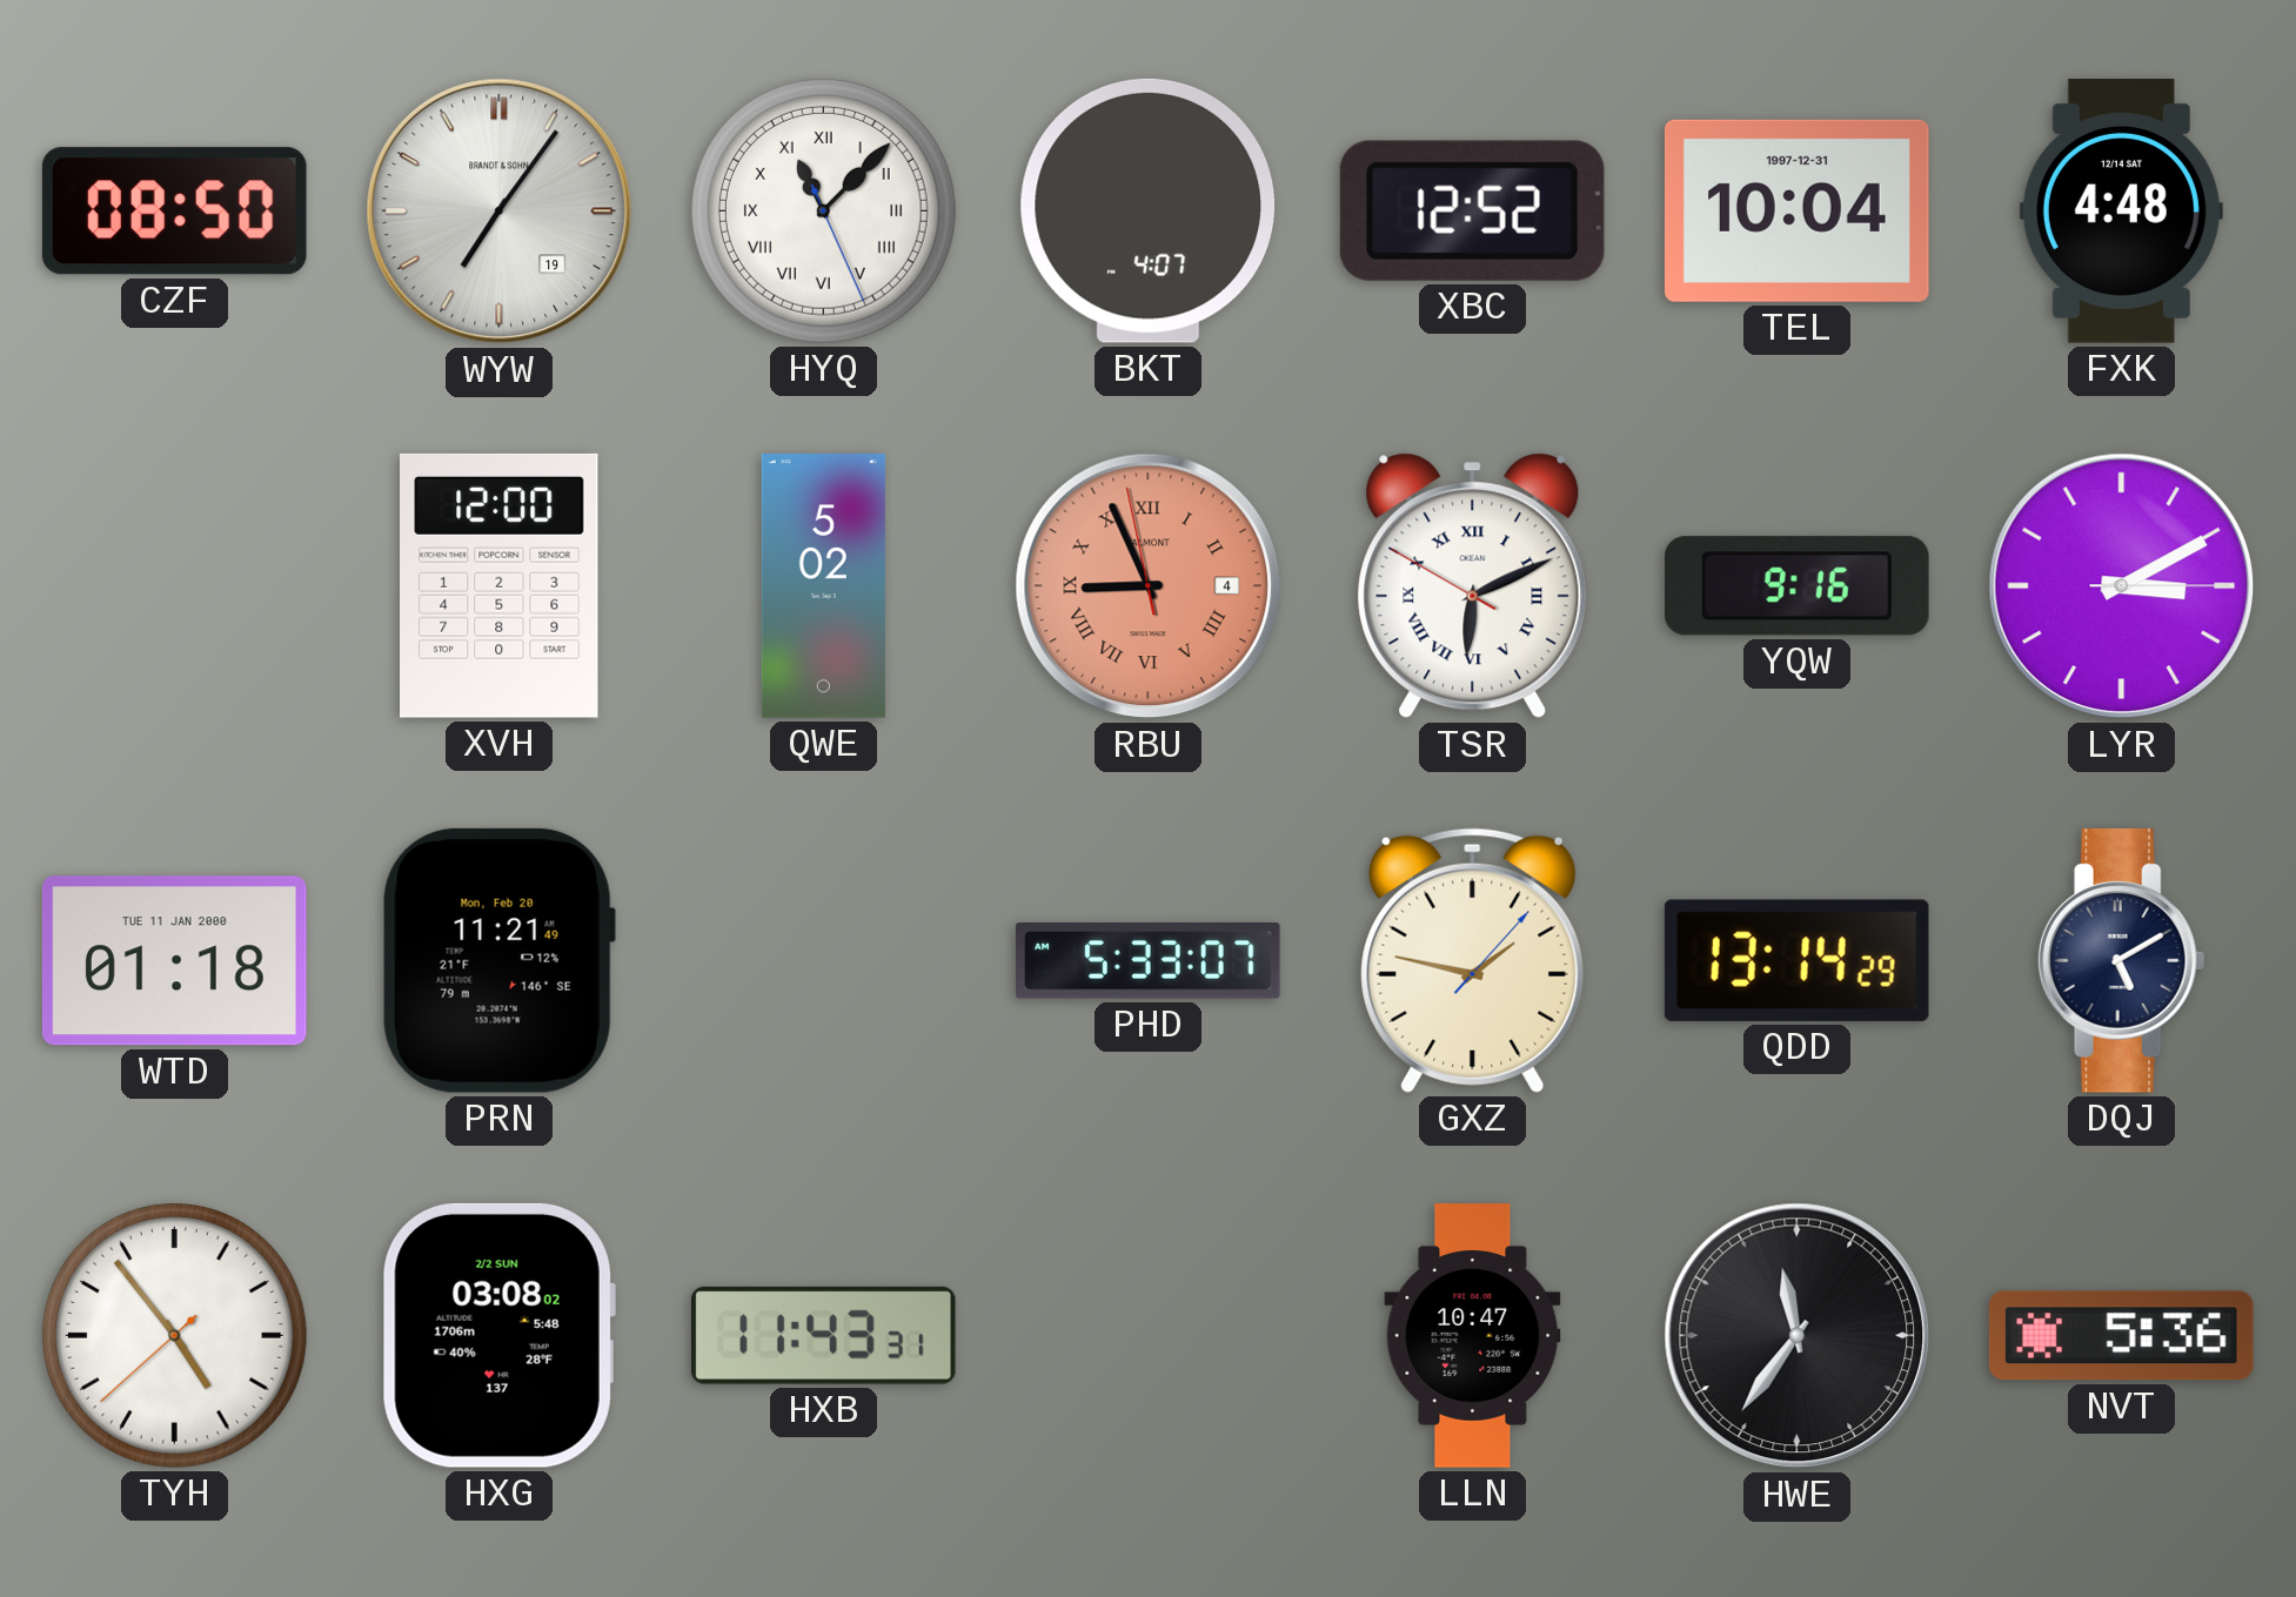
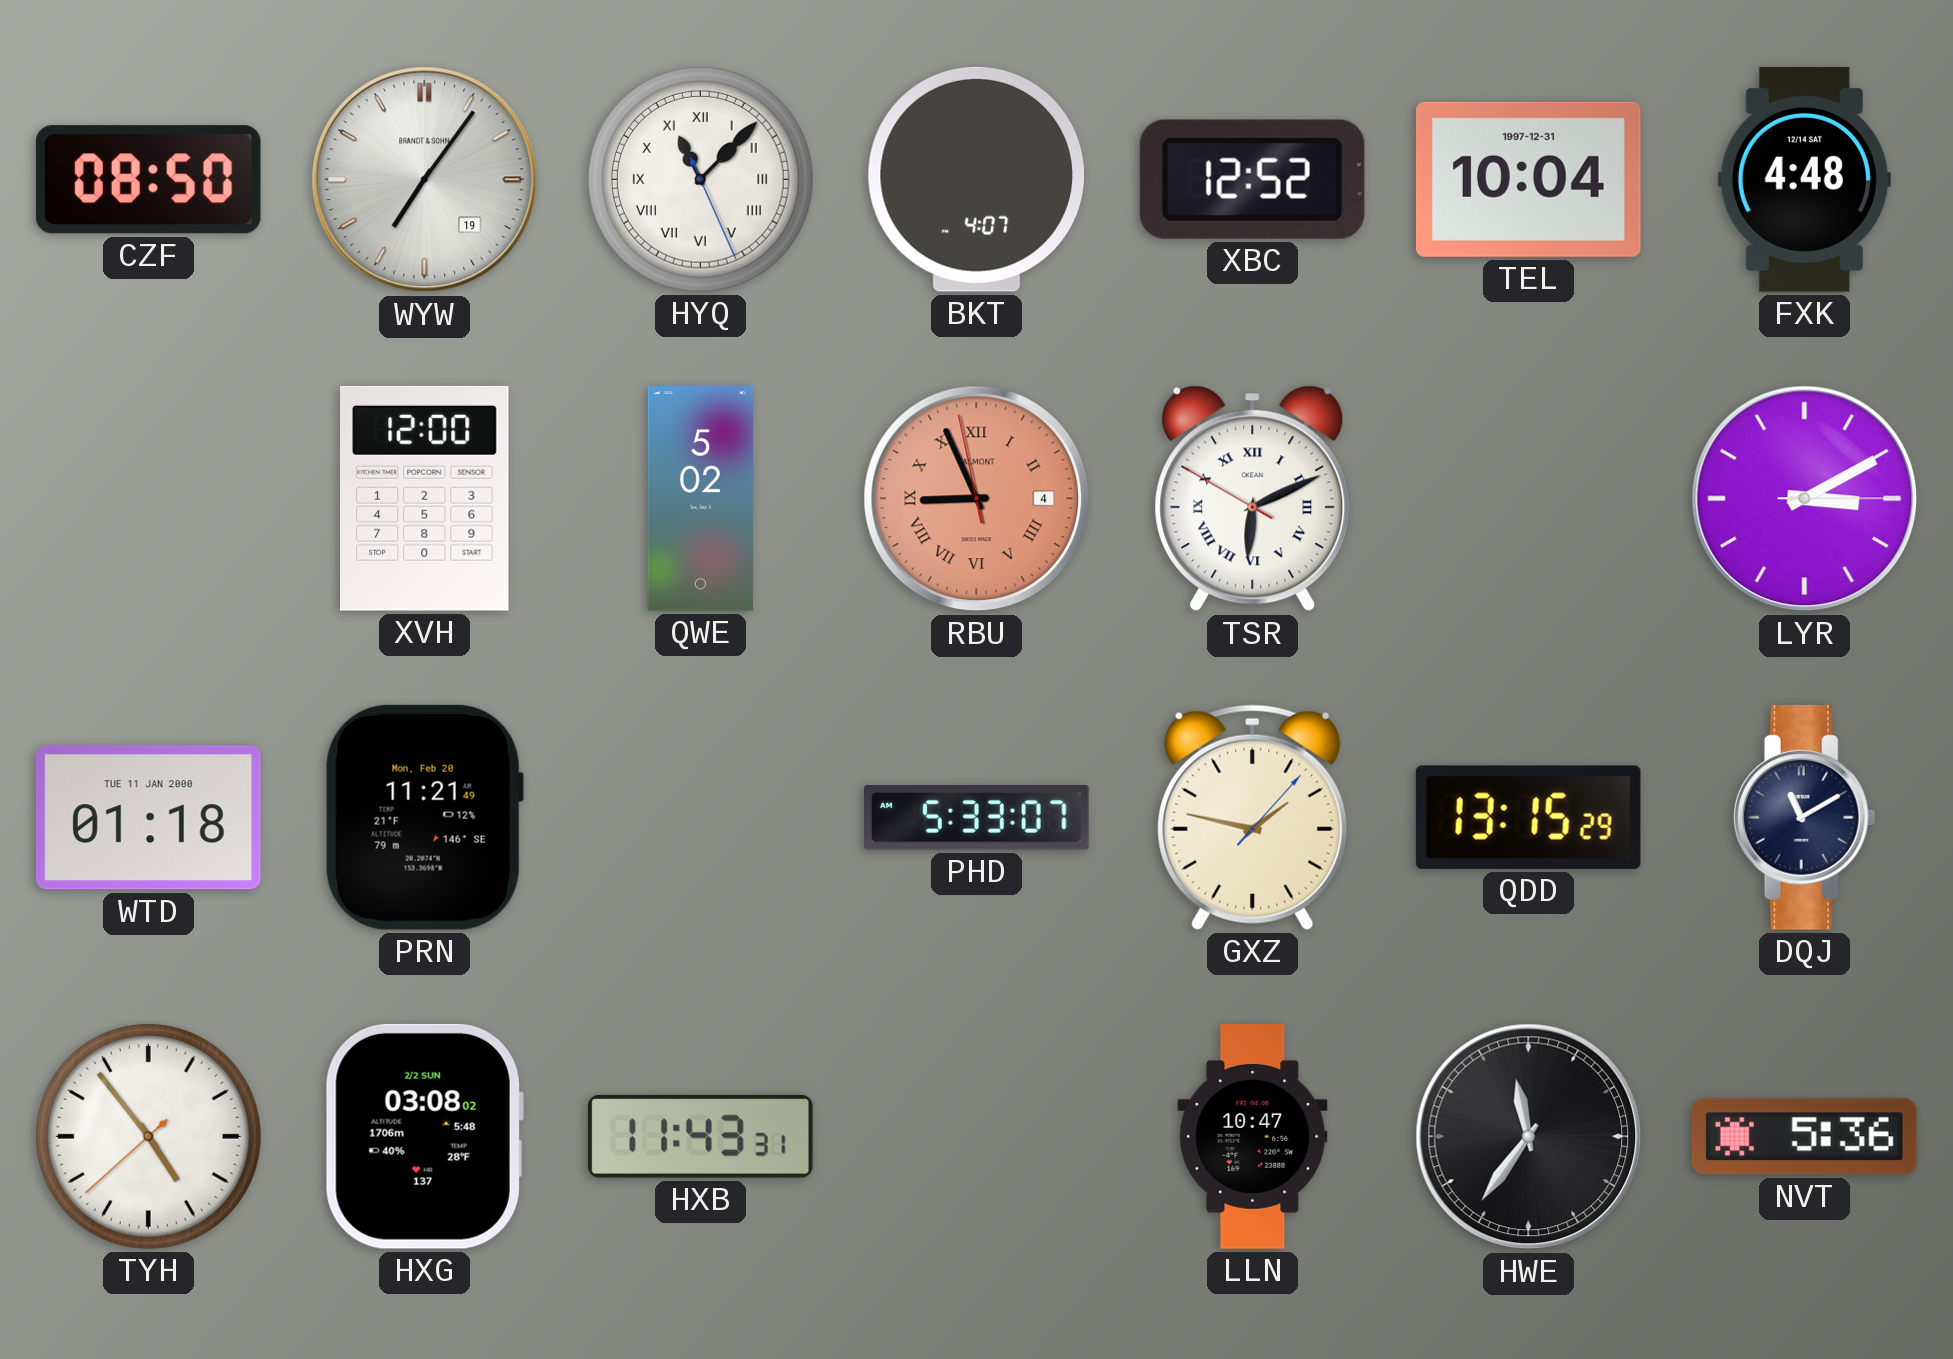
YQW: 9:16 -> none (1796, 586)
QDD: 13:14 -> 13:15 (1528, 817)
DQJ: 5:10 -> 11:10 (1804, 818)
